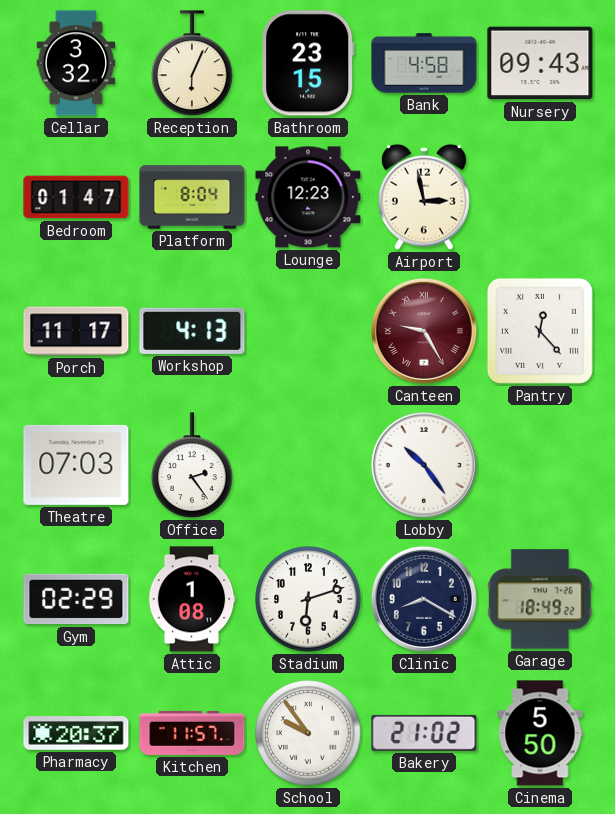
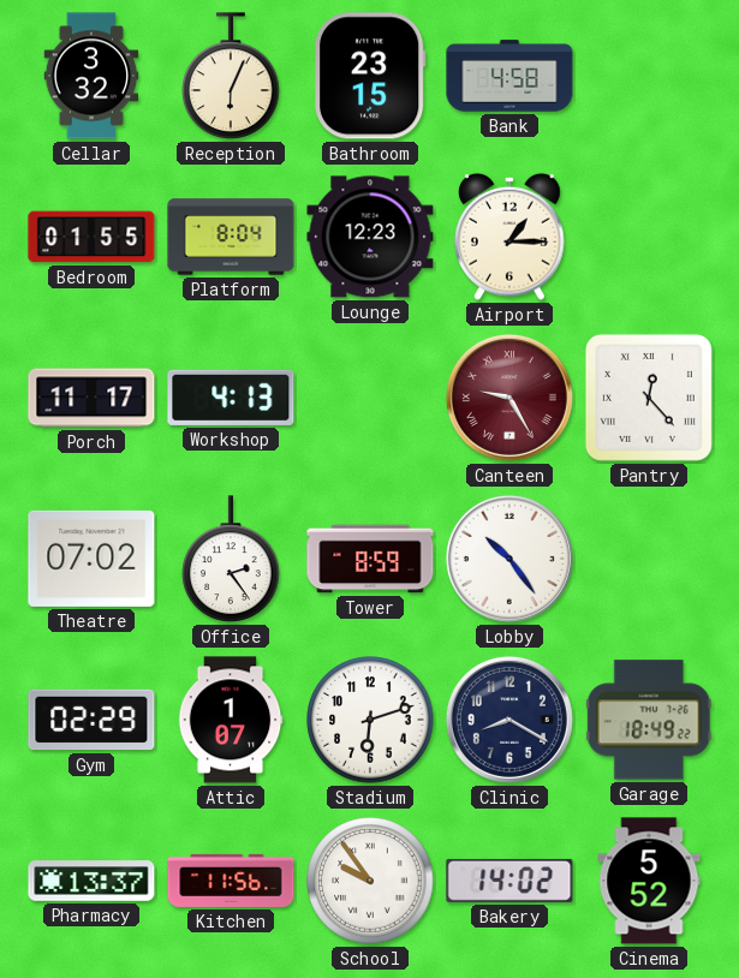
Nursery: 09:43 -> none (540, 63)
Bedroom: 01:47 -> 01:55 (91, 237)
Airport: 2:58 -> 1:15 (509, 237)
Theatre: 07:03 -> 07:02 (91, 559)
Tower: none -> 8:59 (370, 559)
Attic: 1:08 -> 1:07 (231, 720)
Pharmacy: 20:37 -> 13:37 (91, 881)
Kitchen: 11:57 -> 11:56 (231, 881)
Bakery: 21:02 -> 14:02 (509, 881)
Cinema: 5:50 -> 5:52 (649, 881)
